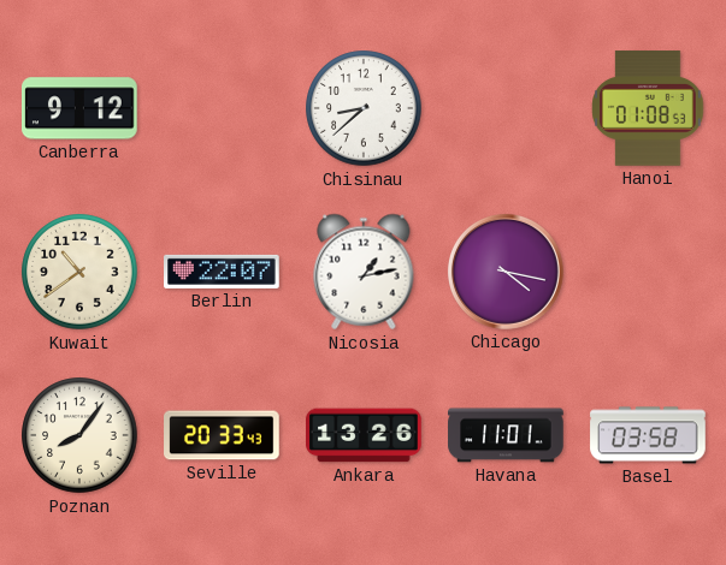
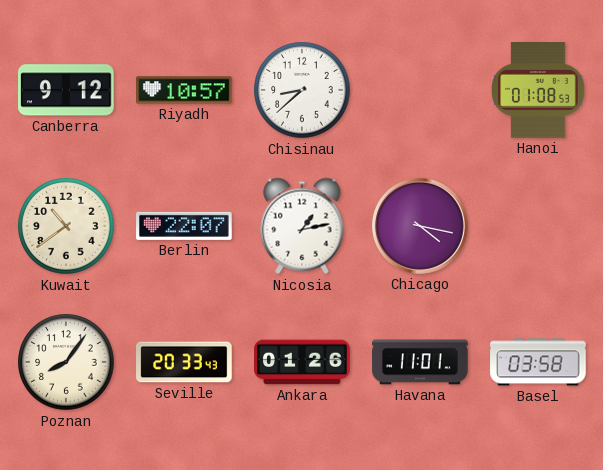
Riyadh: none -> 10:57 (184, 90)
Ankara: 13:26 -> 01:26 (302, 362)
